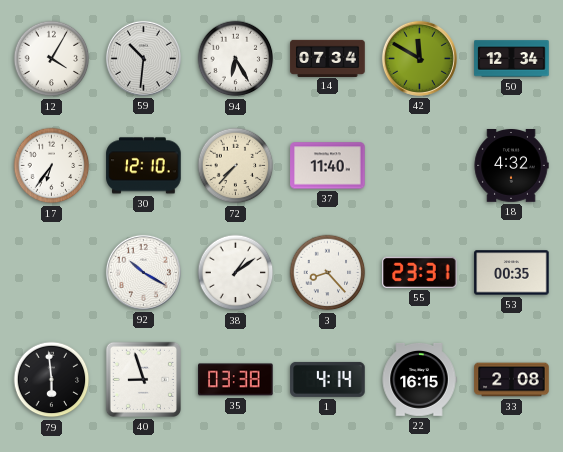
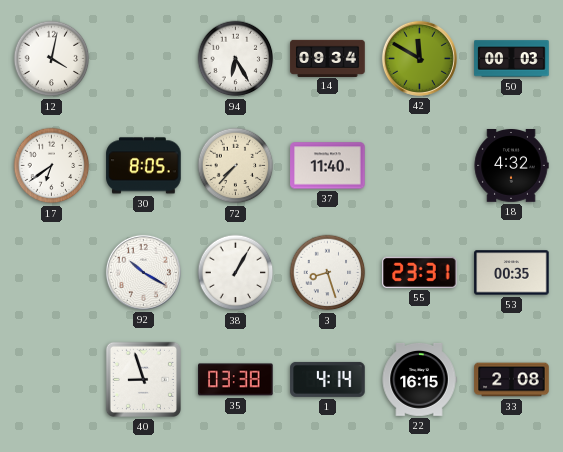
12: 4:05 -> 4:02 (52, 59)
59: 10:31 -> none (143, 58)
14: 07:34 -> 09:34 (328, 58)
50: 12:34 -> 00:03 (512, 59)
17: 6:36 -> 6:39 (52, 166)
30: 12:10 -> 8:05 (144, 166)
38: 1:09 -> 1:05 (236, 273)
3: 8:23 -> 8:27 (328, 273)
79: 5:59 -> none (52, 380)
